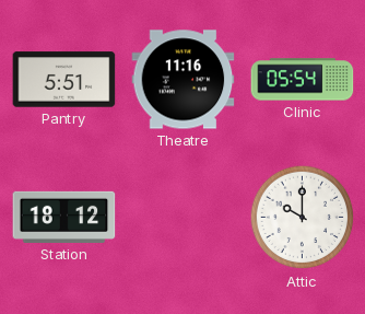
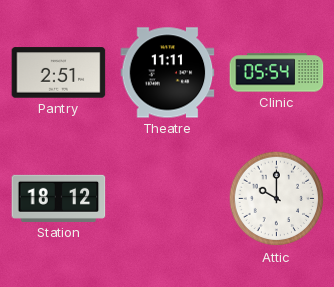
Pantry: 5:51 -> 2:51 (59, 73)
Theatre: 11:16 -> 11:11 (168, 73)
